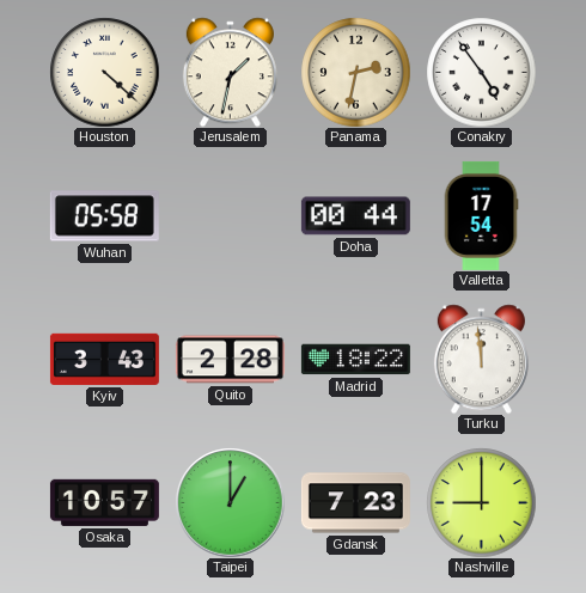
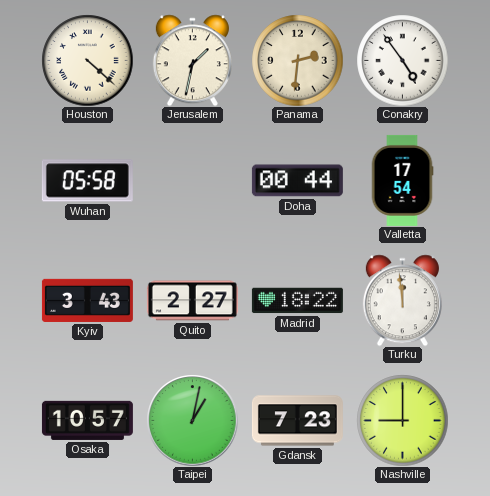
Panama: 2:32 -> 2:31 (297, 60)
Quito: 2:28 -> 2:27 (192, 301)
Taipei: 1:00 -> 1:02 (192, 420)
